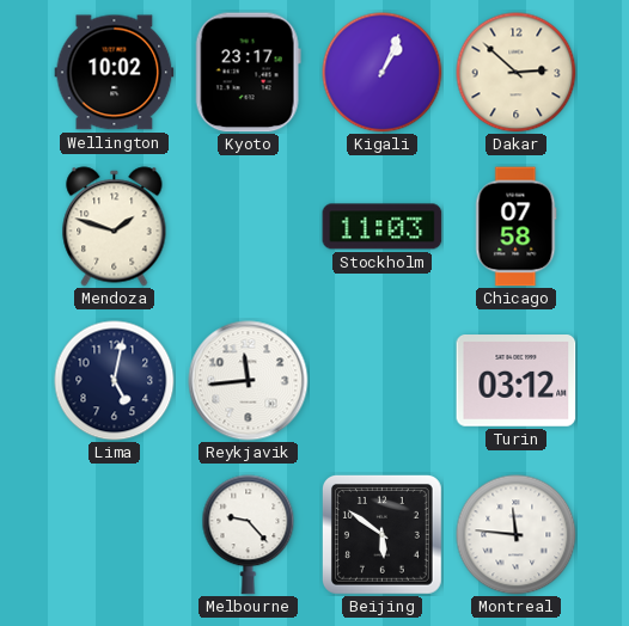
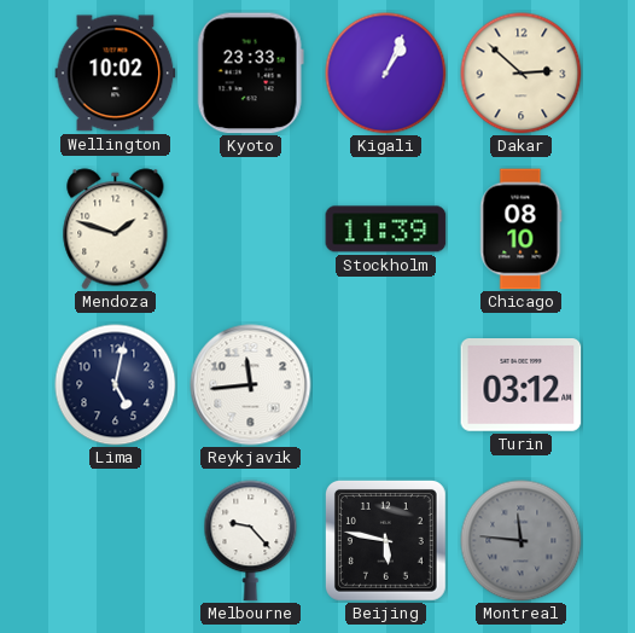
Kyoto: 23:17 -> 23:33 (250, 74)
Stockholm: 11:03 -> 11:39 (386, 230)
Chicago: 07:58 -> 08:10 (522, 230)
Beijing: 5:51 -> 5:47 (385, 540)
Montreal dial: white -> grey (522, 541)
